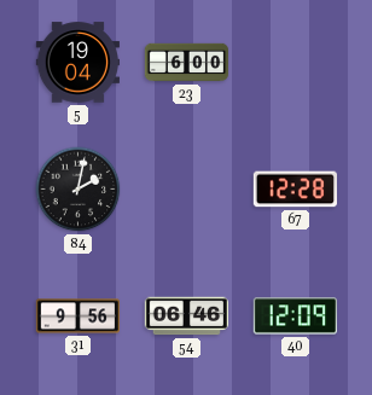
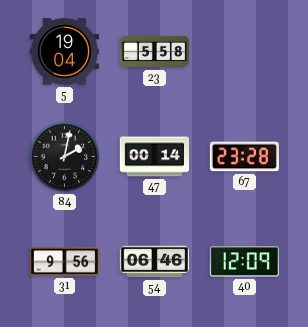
23: 6:00 -> 5:58 (155, 52)
47: none -> 00:14 (154, 157)
67: 12:28 -> 23:28 (244, 157)
